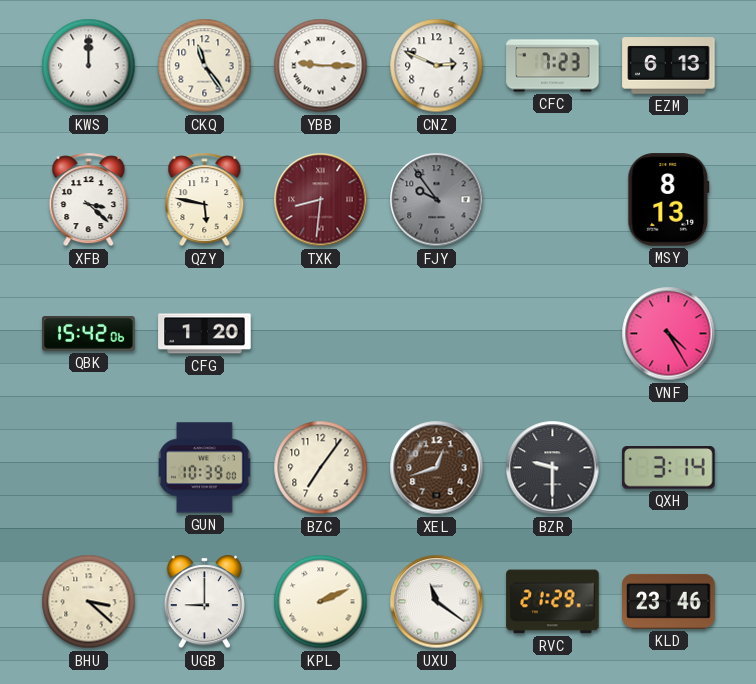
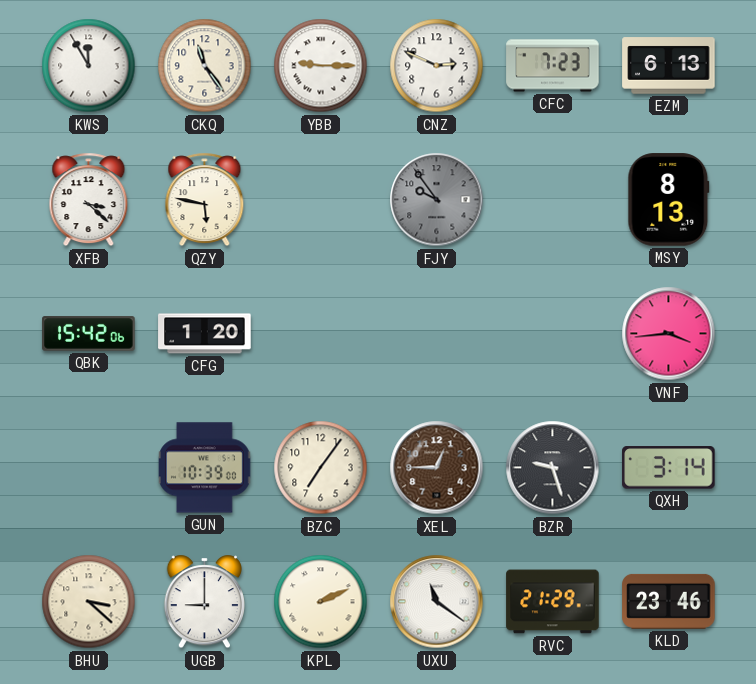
KWS: 12:00 -> 11:55 (89, 66)
TXK: 8:31 -> none (321, 200)
VNF: 4:25 -> 3:44 (669, 334)
XEL: 12:42 -> 12:45 (437, 468)
BZR: 9:30 -> 9:27 (553, 468)
